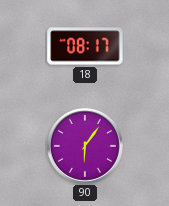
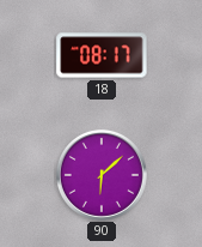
90: 6:06 -> 6:08 (102, 175)
